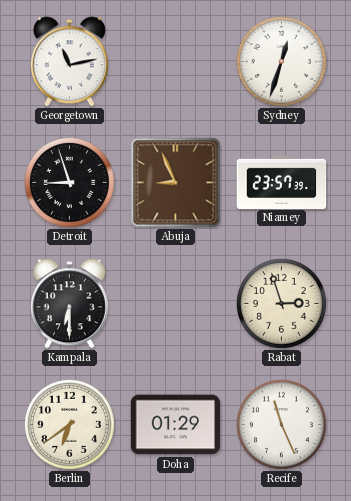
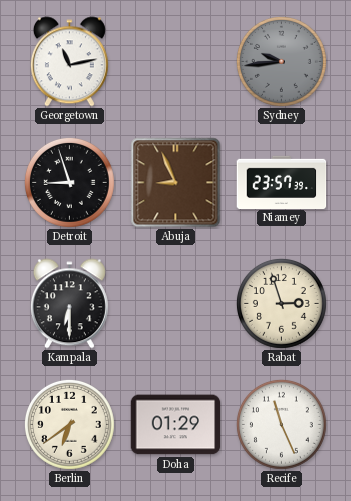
Sydney: 12:33 -> 9:44 (281, 61)
Sydney dial: white -> grey (281, 61)
